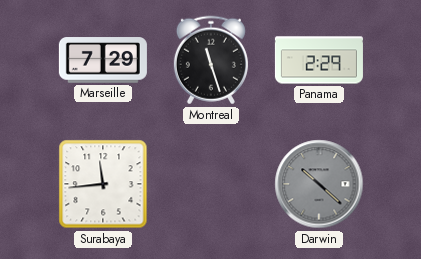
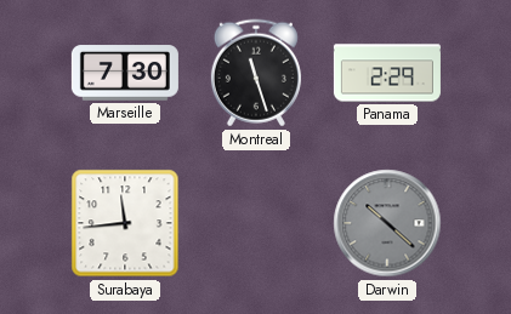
Marseille: 7:29 -> 7:30 (125, 73)
